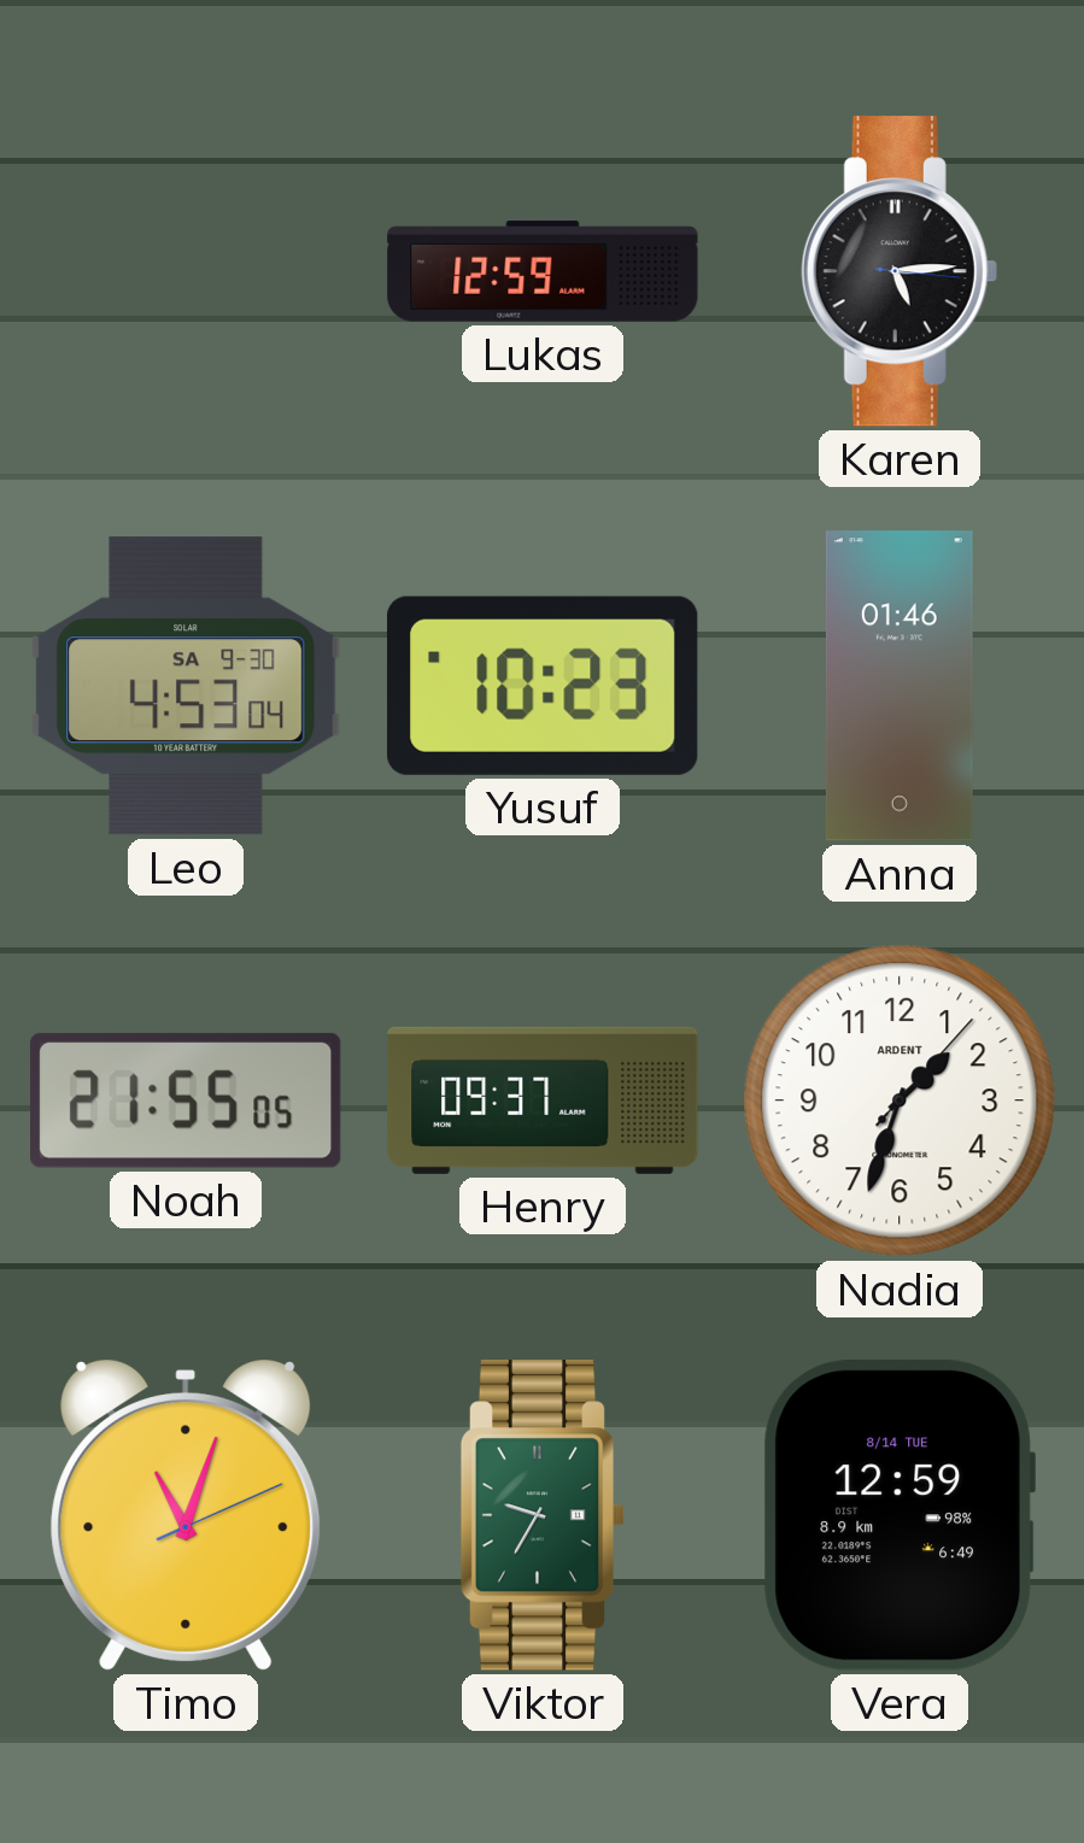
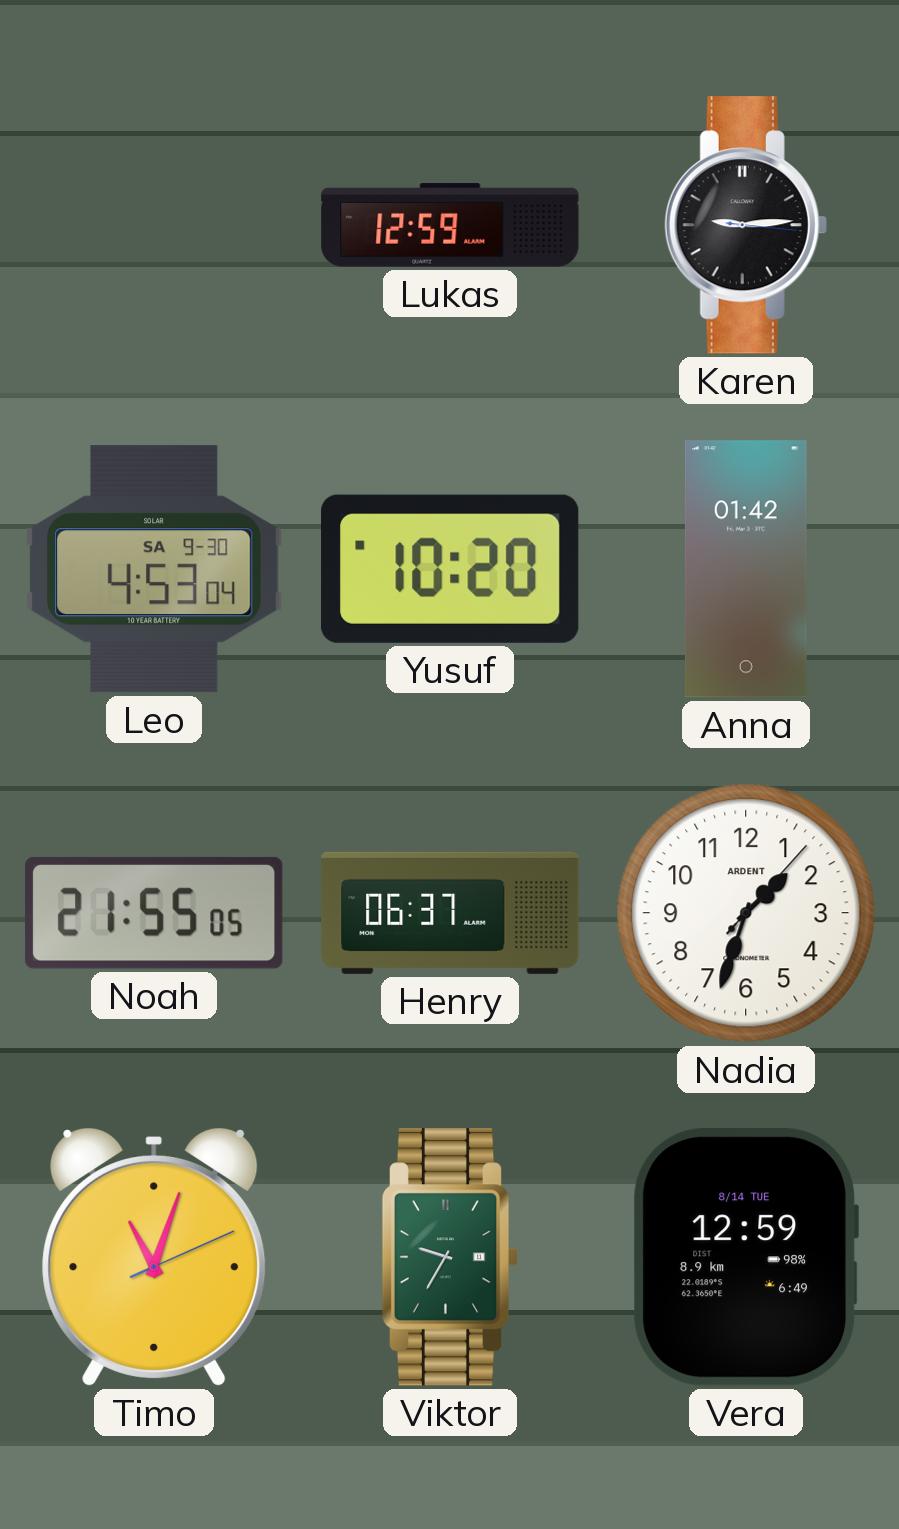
Karen: 5:14 -> 9:14 (746, 225)
Yusuf: 10:23 -> 10:20 (450, 569)
Anna: 01:46 -> 01:42 (746, 569)
Henry: 09:37 -> 06:37 (450, 913)
